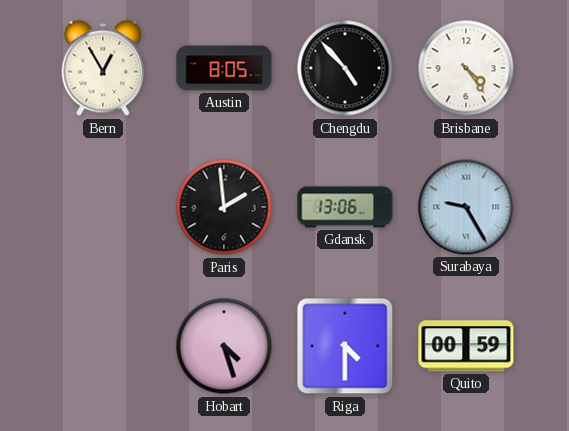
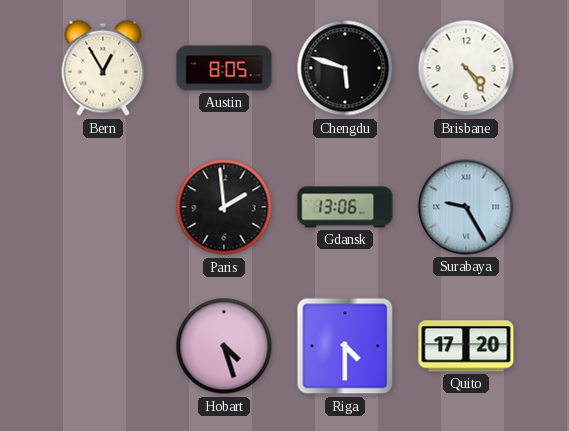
Chengdu: 4:53 -> 5:48 (345, 68)
Quito: 00:59 -> 17:20 (466, 346)
